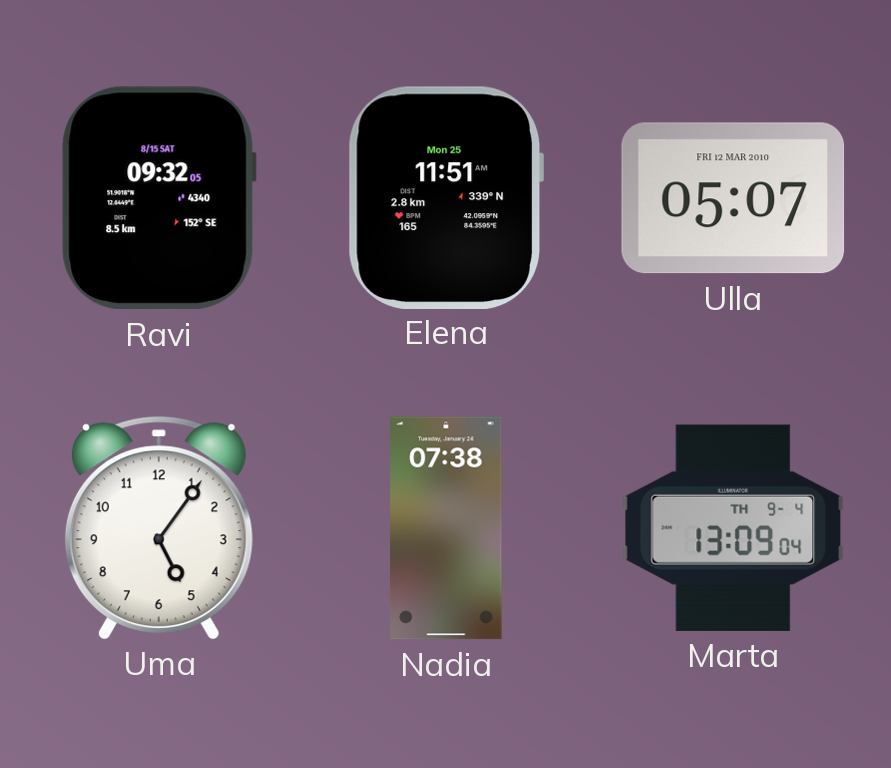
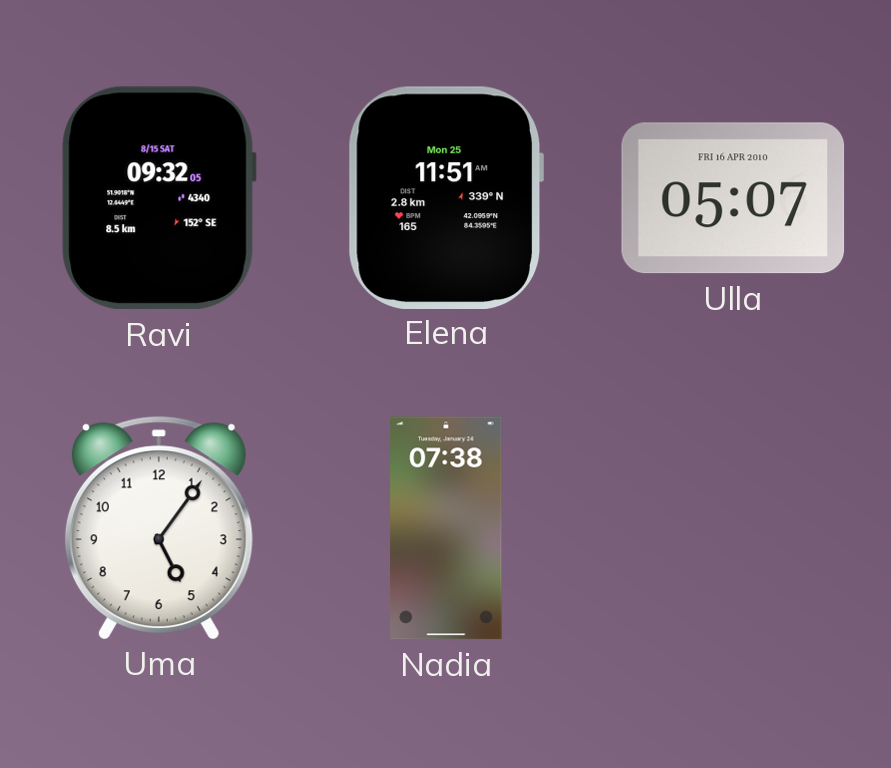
Ulla date: FRI 12 MAR 2010 -> FRI 16 APR 2010 (733, 198)
Marta: 13:09 -> none (733, 528)
